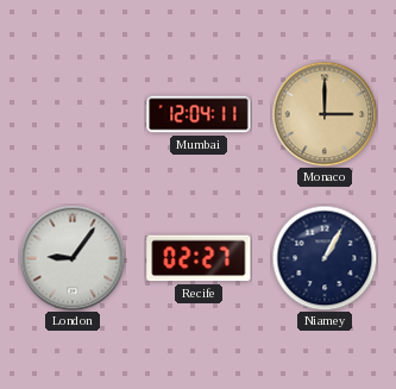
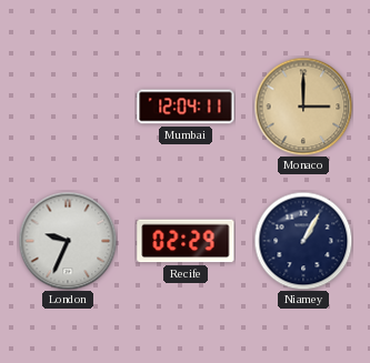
London: 9:06 -> 9:34 (68, 241)
Recife: 02:27 -> 02:29 (186, 241)
